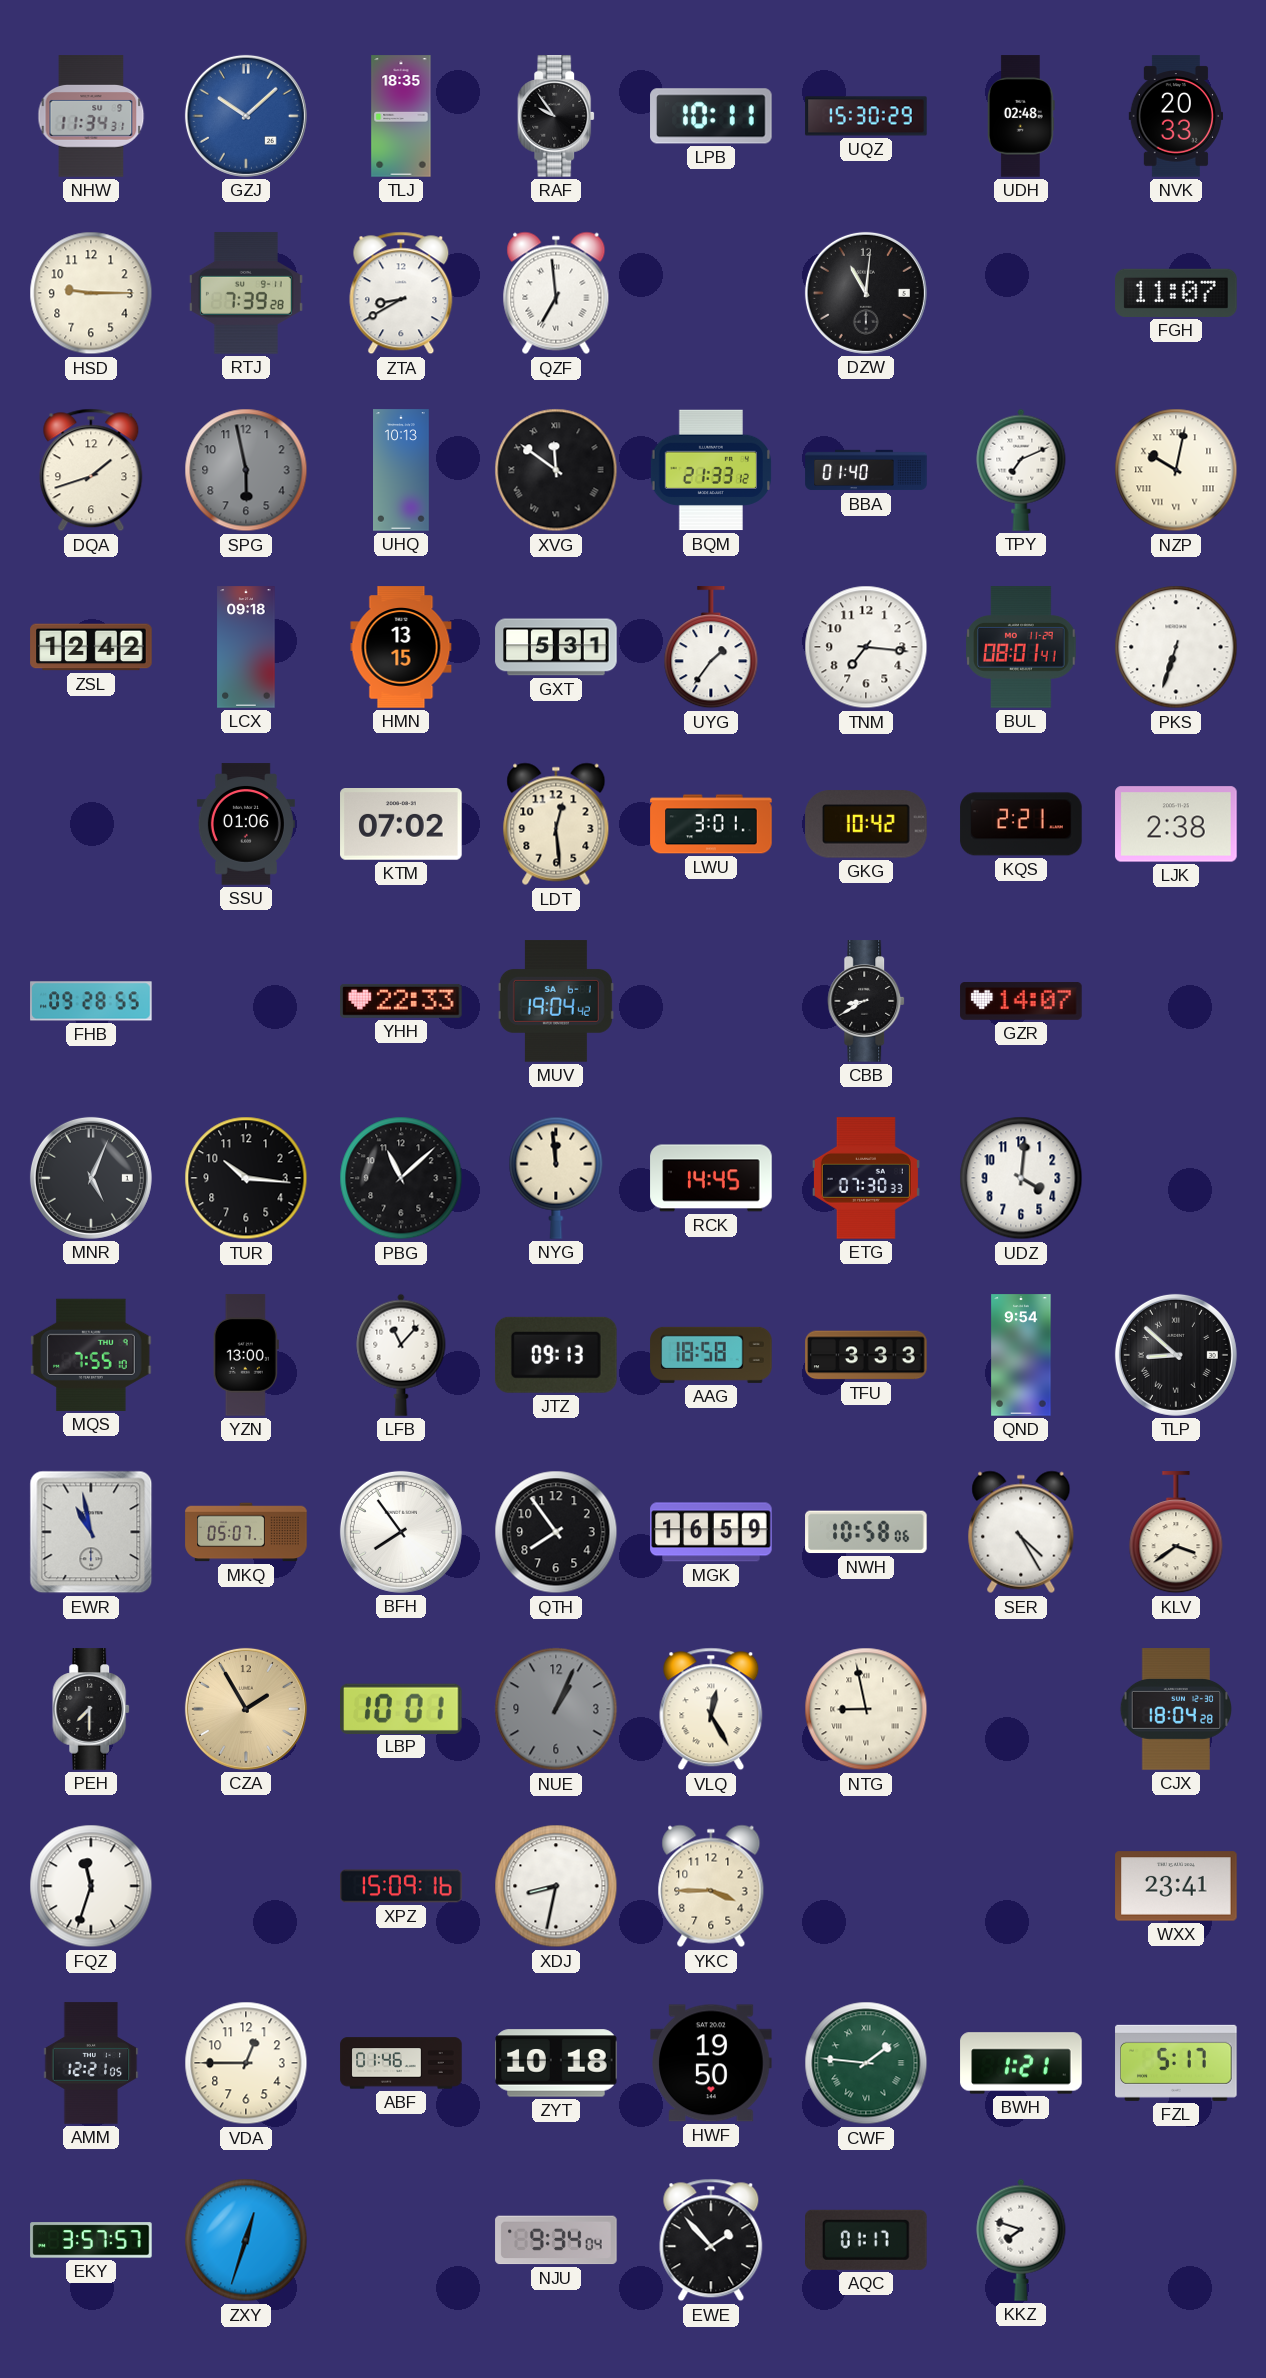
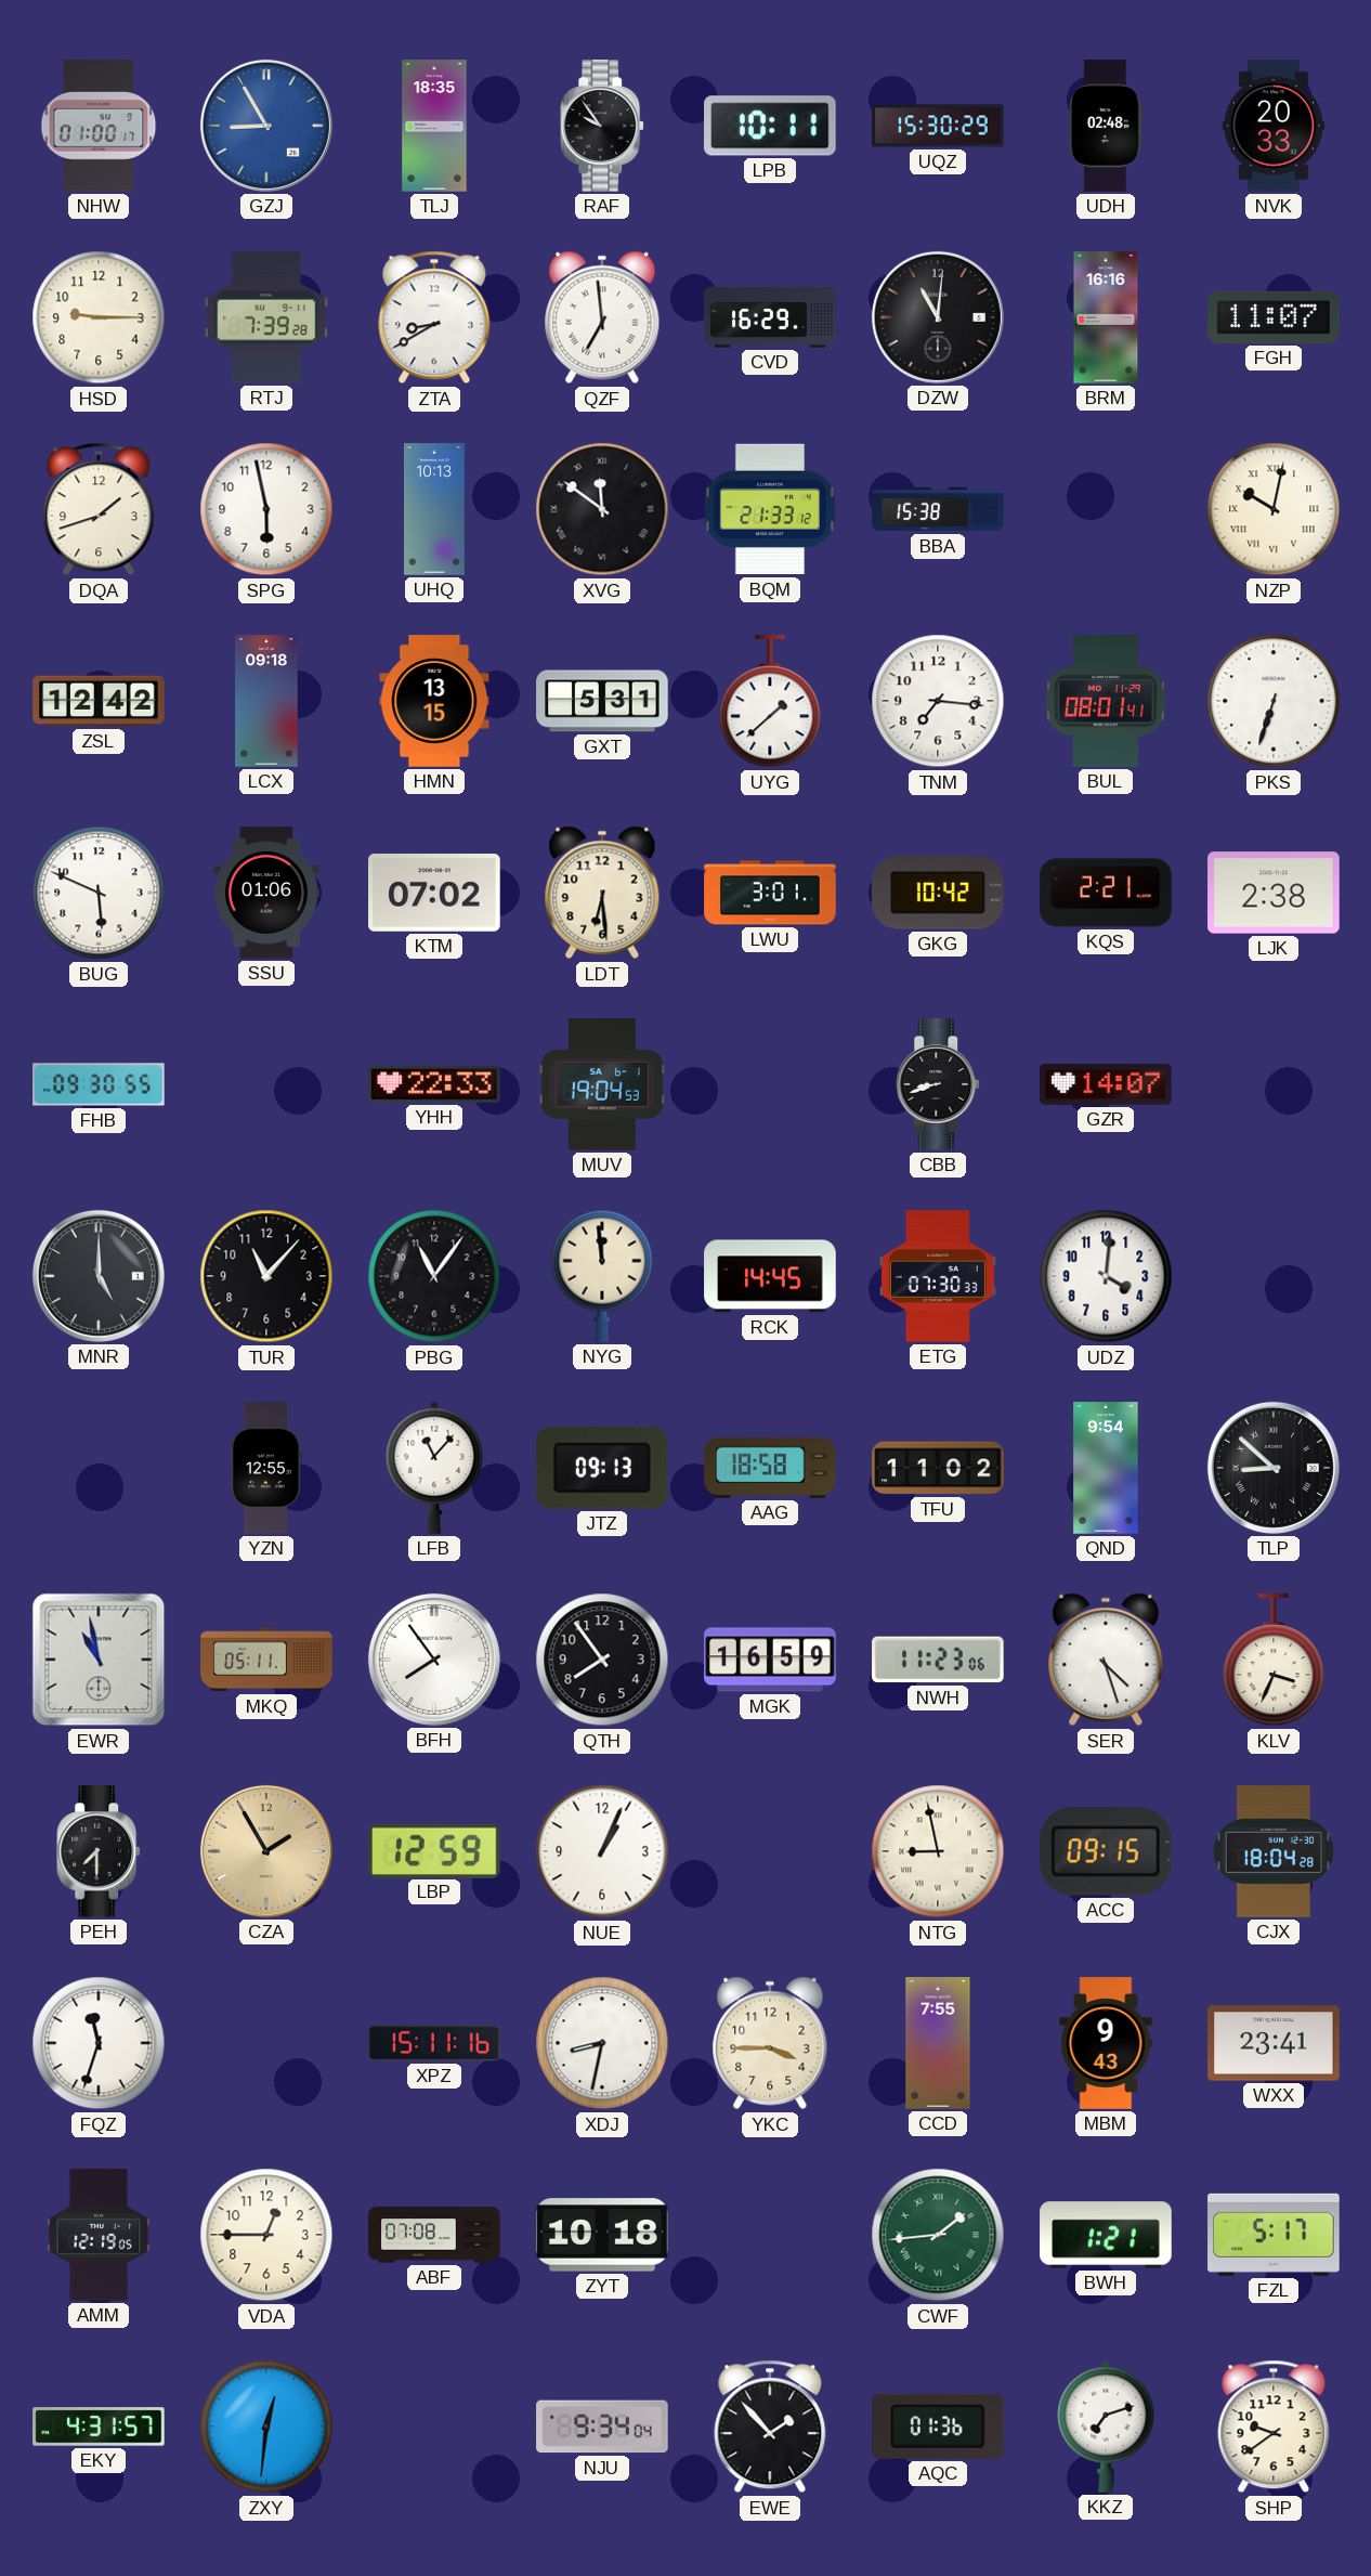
NHW: 11:34 -> 01:00 (99, 126)
GZJ: 10:08 -> 8:55 (266, 126)
CVD: none -> 16:29 (770, 317)
BRM: none -> 16:16 (1106, 317)
SPG dial: grey -> white (266, 509)
BBA: 01:40 -> 15:38 (938, 509)
TPY: 7:11 -> none (1021, 470)
UYG: 1:36 -> 1:38 (770, 702)
BUG: none -> 5:49 (99, 893)
LDT: 12:29 -> 6:29 (602, 893)
FHB: 09:28 -> 09:30 (99, 1084)
MUV: 19:04:42 -> 19:04:53 (602, 1084)
CBB: 8:40 -> 8:42 (939, 1084)
MNR: 5:04 -> 5:00 (99, 1276)
TUR: 10:16 -> 11:07 (266, 1276)
PBG: 11:08 -> 11:06 (434, 1276)
MQS: 7:55 -> none (91, 1355)
YZN: 13:00 -> 12:55 (266, 1468)
TFU: 3:33 -> 11:02 (938, 1468)
MKQ: 05:07 -> 05:11 (266, 1660)
NWH: 10:58 -> 11:23 (938, 1660)
SER: 4:25 -> 4:27 (1106, 1660)
KLV: 3:39 -> 3:34 (1274, 1661)
LBP: 10:01 -> 12:59 (435, 1850)
NUE dial: grey -> white (602, 1851)
VLQ: 12:25 -> none (711, 1709)
ACC: none -> 09:15 (1106, 1851)
XPZ: 15:09 -> 15:11 (434, 2043)
CCD: none -> 7:55 (938, 2043)
MBM: none -> 9:43 (1106, 2043)
AMM: 12:21 -> 12:19 (99, 2235)
ABF: 01:46 -> 07:08 (434, 2235)
HWF: 19:50 -> none (711, 2063)
CWF: 1:46 -> 1:44 (938, 2235)
EKY: 3:57 -> 4:31 (99, 2427)
ZXY: 12:33 -> 12:31 (266, 2427)
AQC: 01:17 -> 01:36 (939, 2427)
KKZ: 7:48 -> 7:12 (1106, 2427)
SHP: none -> 9:39 (1274, 2427)
